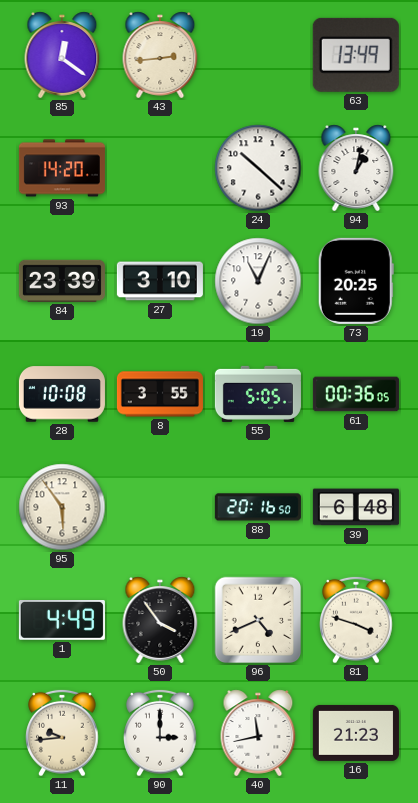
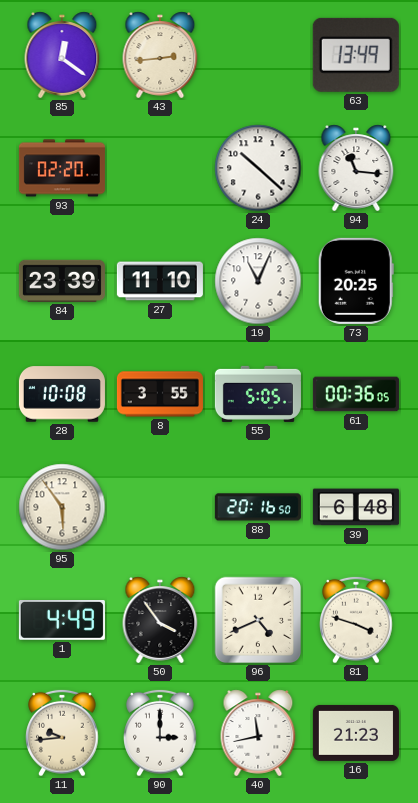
93: 14:20 -> 02:20 (62, 168)
94: 1:02 -> 11:16 (356, 168)
27: 3:10 -> 11:10 (160, 281)
